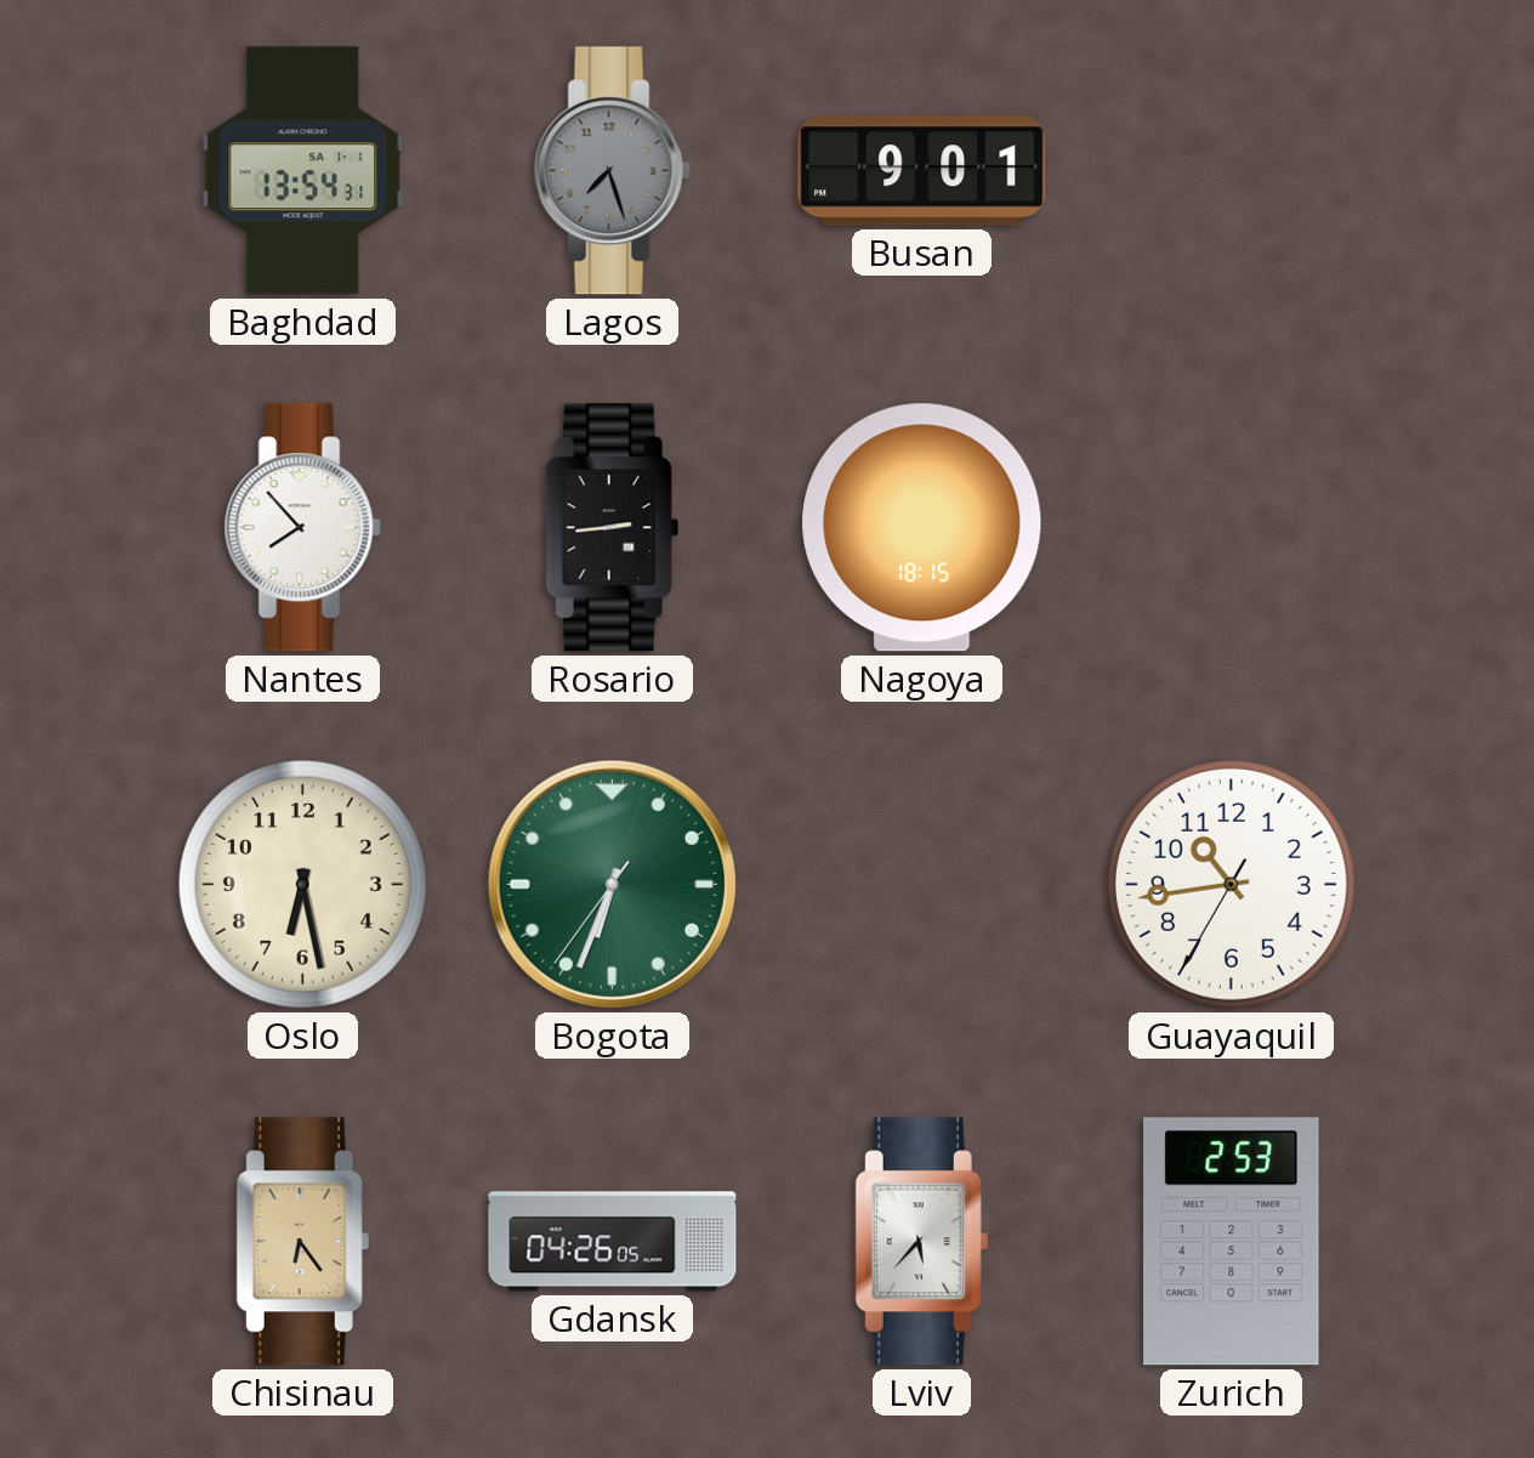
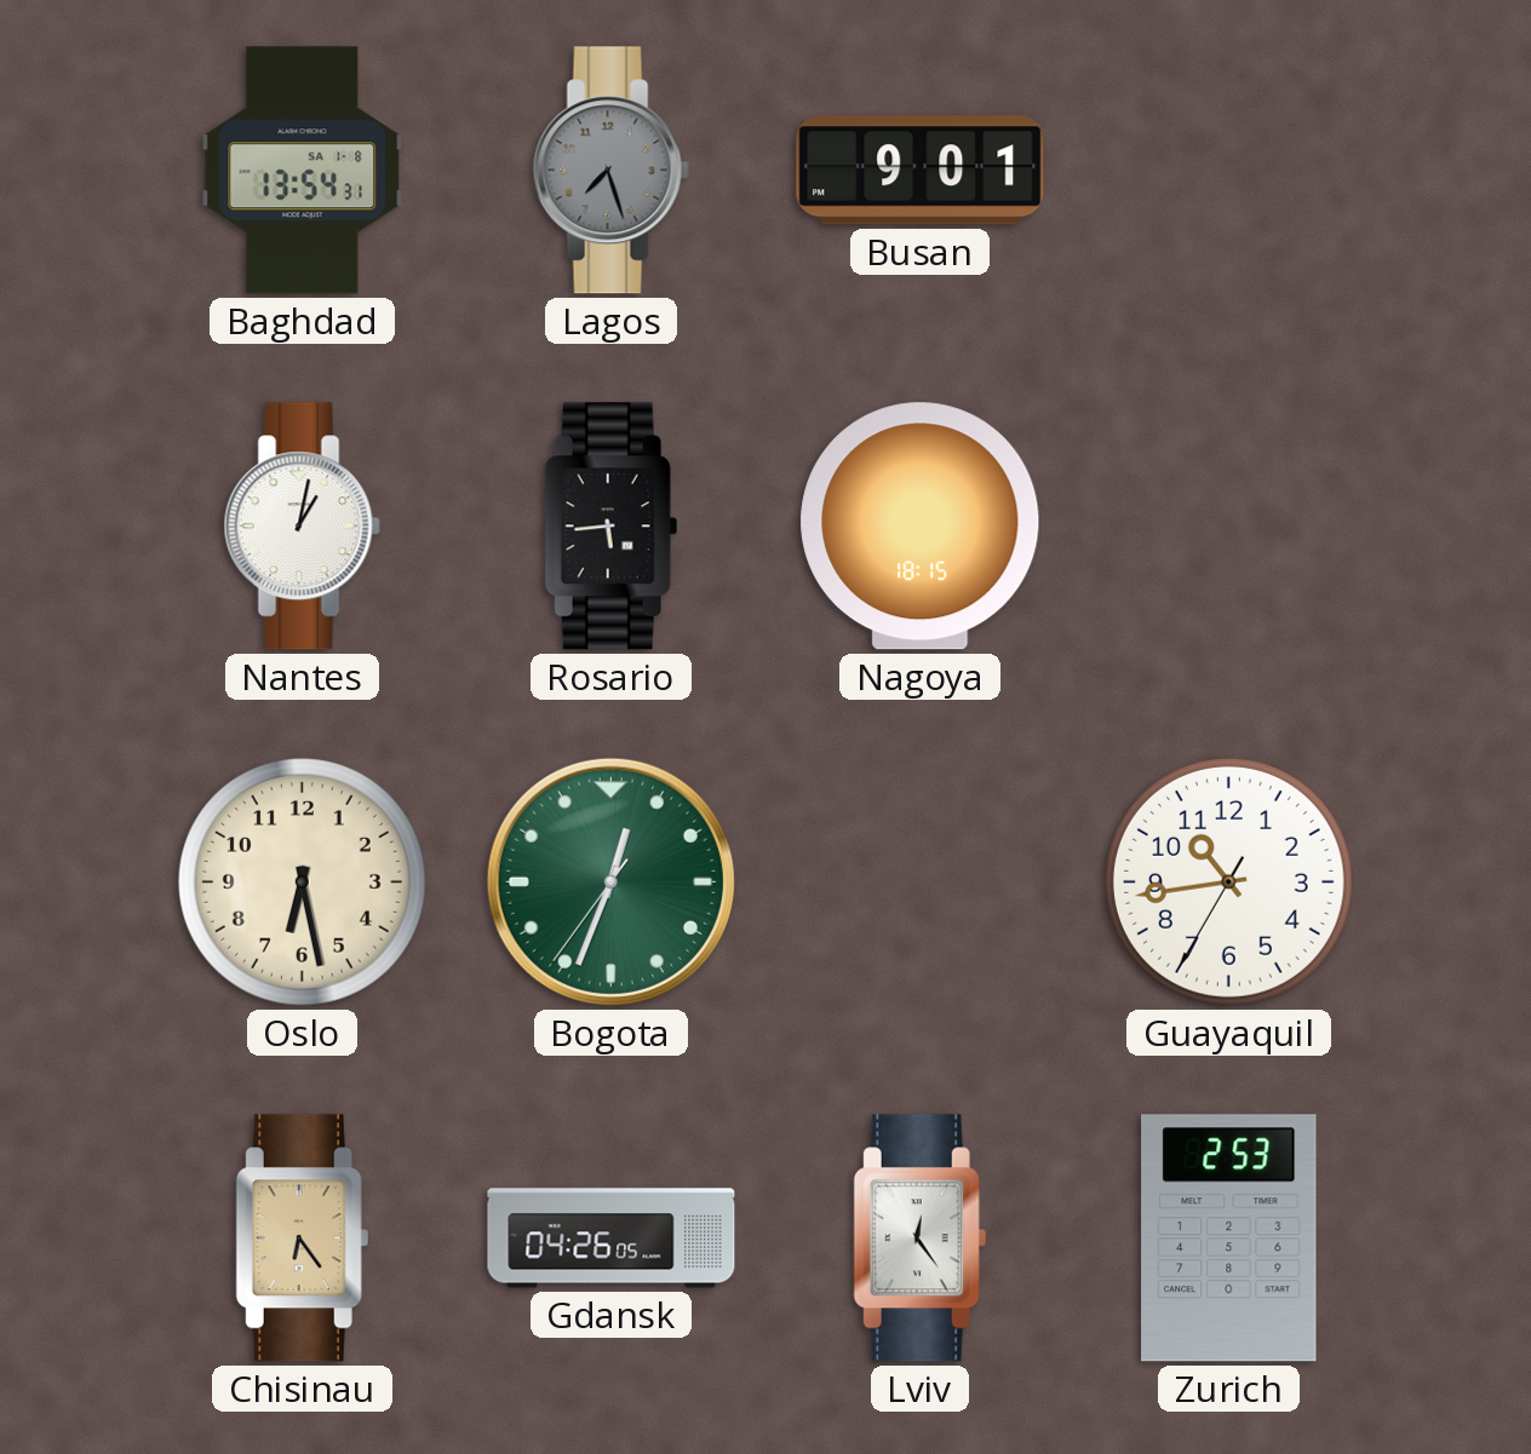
Baghdad date: SA 1-1 -> SA 1-8 (303, 171)
Nantes: 7:53 -> 1:02 (302, 527)
Rosario: 2:44 -> 5:44 (610, 527)
Bogota: 6:33 -> 12:33 (610, 881)
Lviv: 5:37 -> 12:24 (919, 1239)
